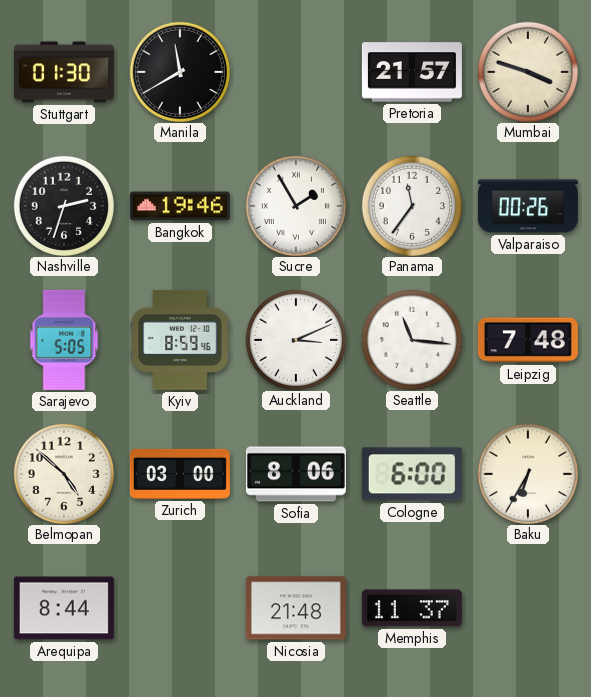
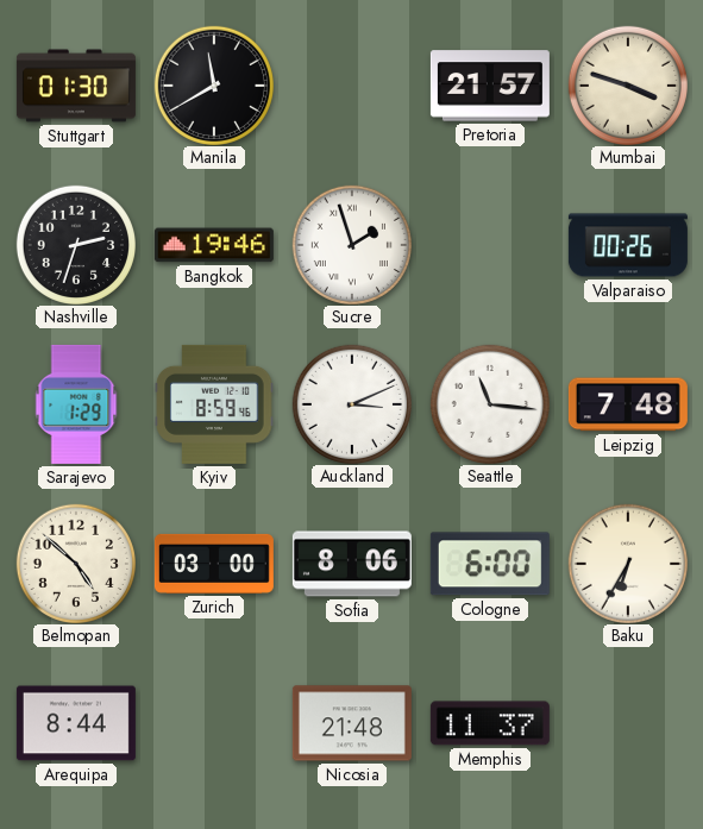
Sucre: 1:55 -> 1:57 (351, 244)
Panama: 11:36 -> none (411, 205)
Sarajevo: 5:05 -> 1:29 (76, 404)
